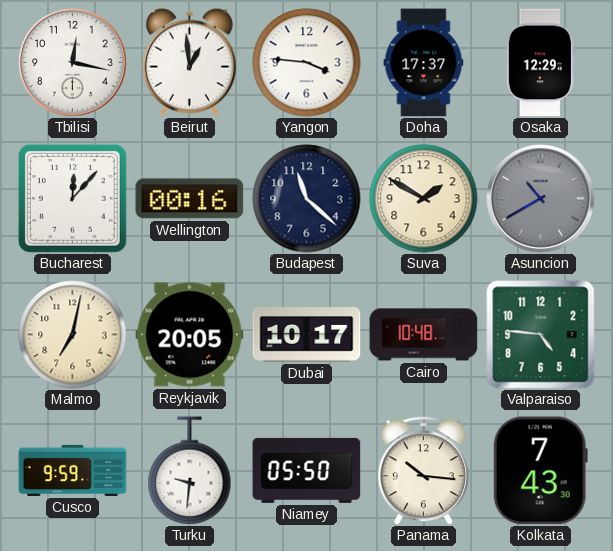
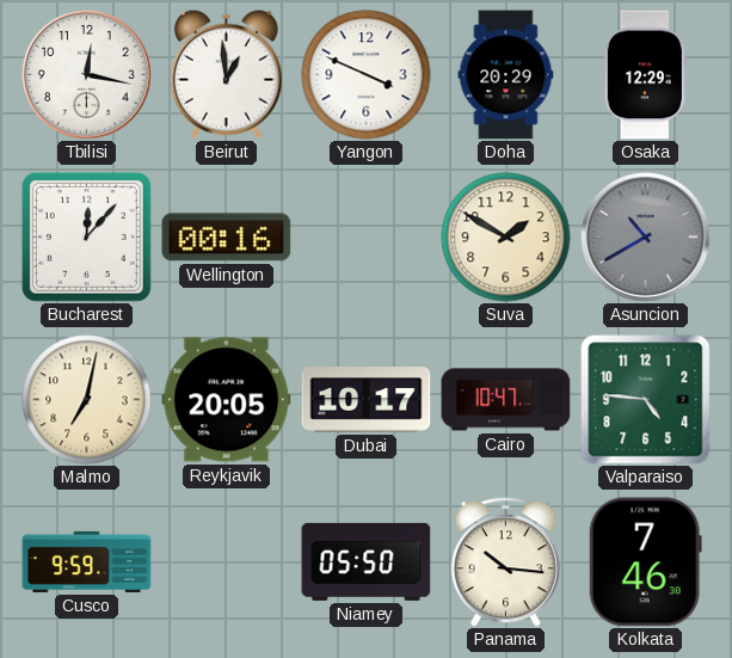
Yangon: 3:46 -> 3:49 (367, 75)
Doha: 17:37 -> 20:29 (506, 75)
Budapest: 11:22 -> none (307, 199)
Cairo: 10:48 -> 10:47 (506, 400)
Turku: 9:31 -> none (190, 471)
Kolkata: 7:43 -> 7:46 (645, 562)
